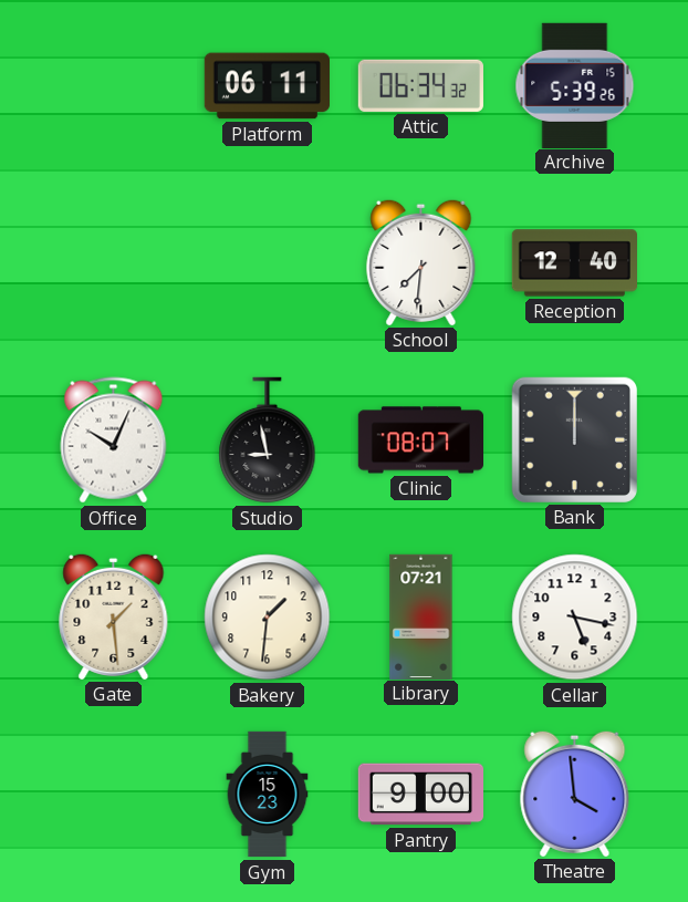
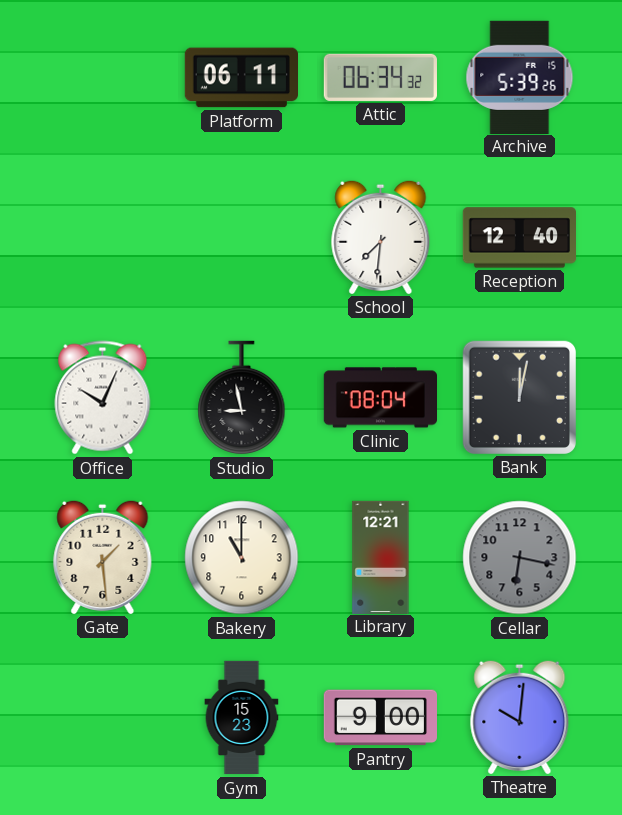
Clinic: 08:07 -> 08:04 (380, 398)
Bank: 12:00 -> 12:02 (519, 397)
Bakery: 1:31 -> 11:00 (242, 558)
Library: 07:21 -> 12:21 (381, 557)
Cellar: 5:17 -> 6:17 (520, 558)
Cellar dial: white -> grey (520, 558)
Theatre: 3:59 -> 10:01 (520, 717)
